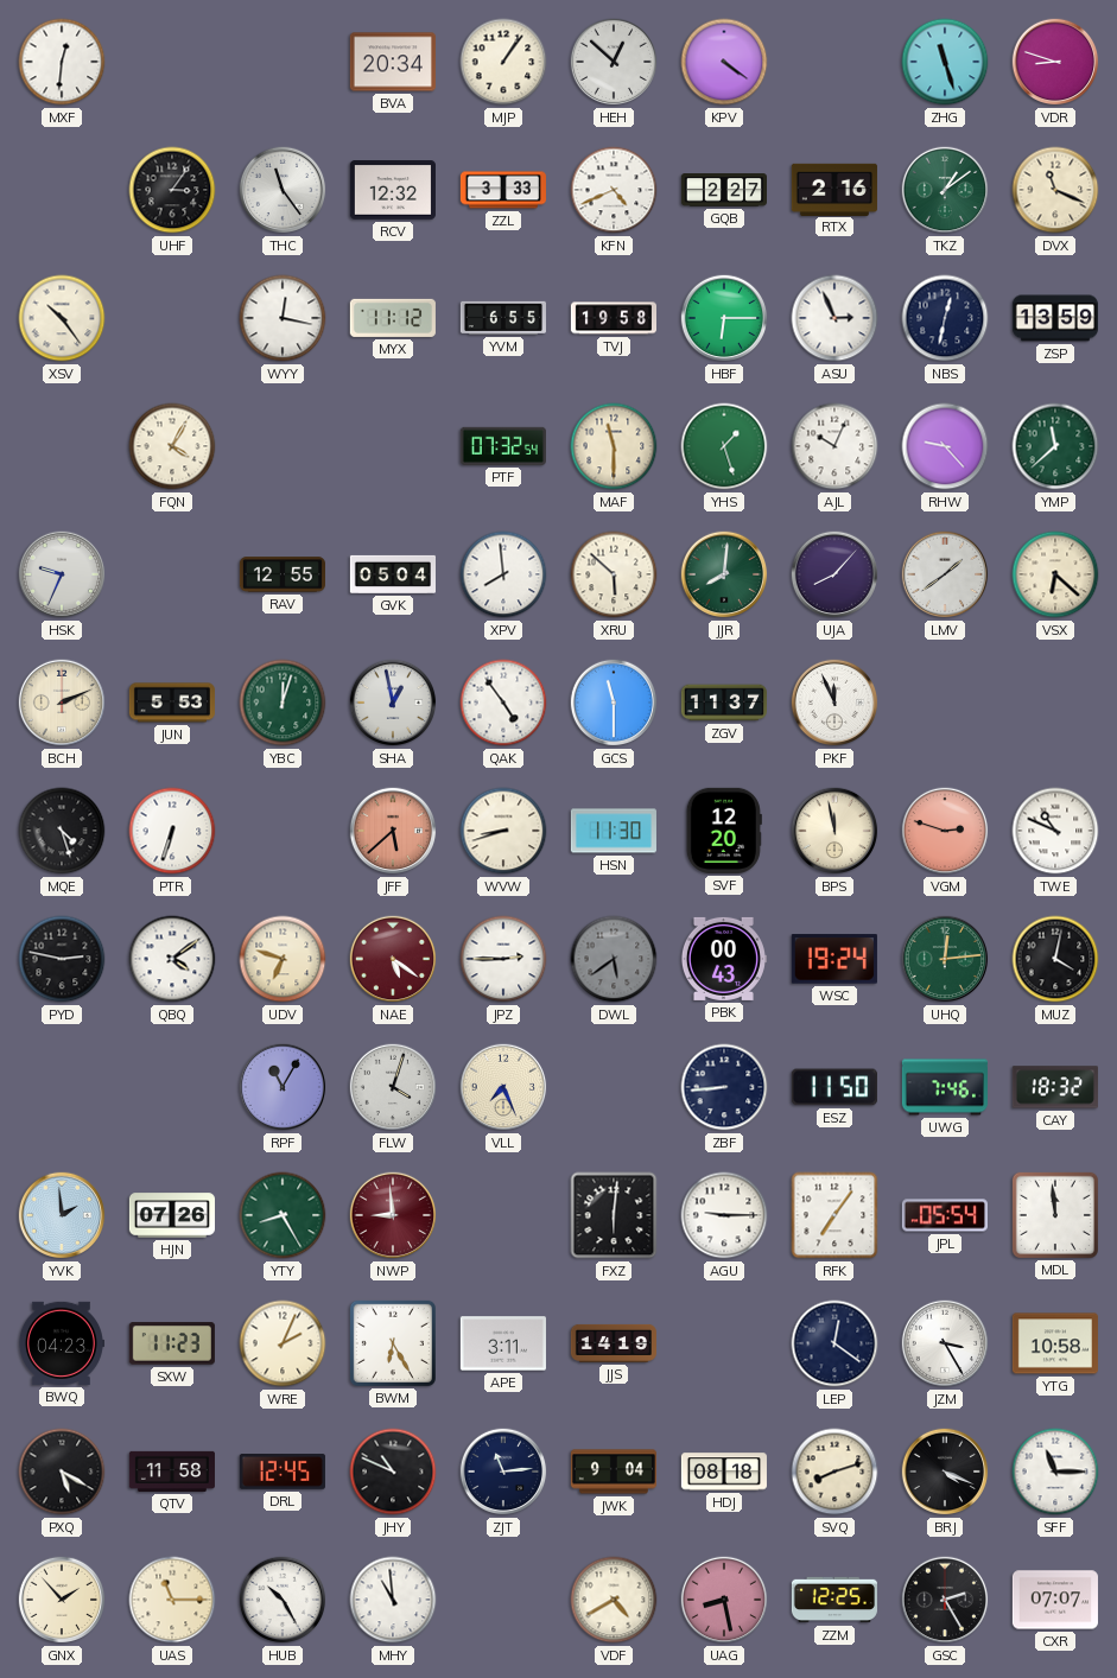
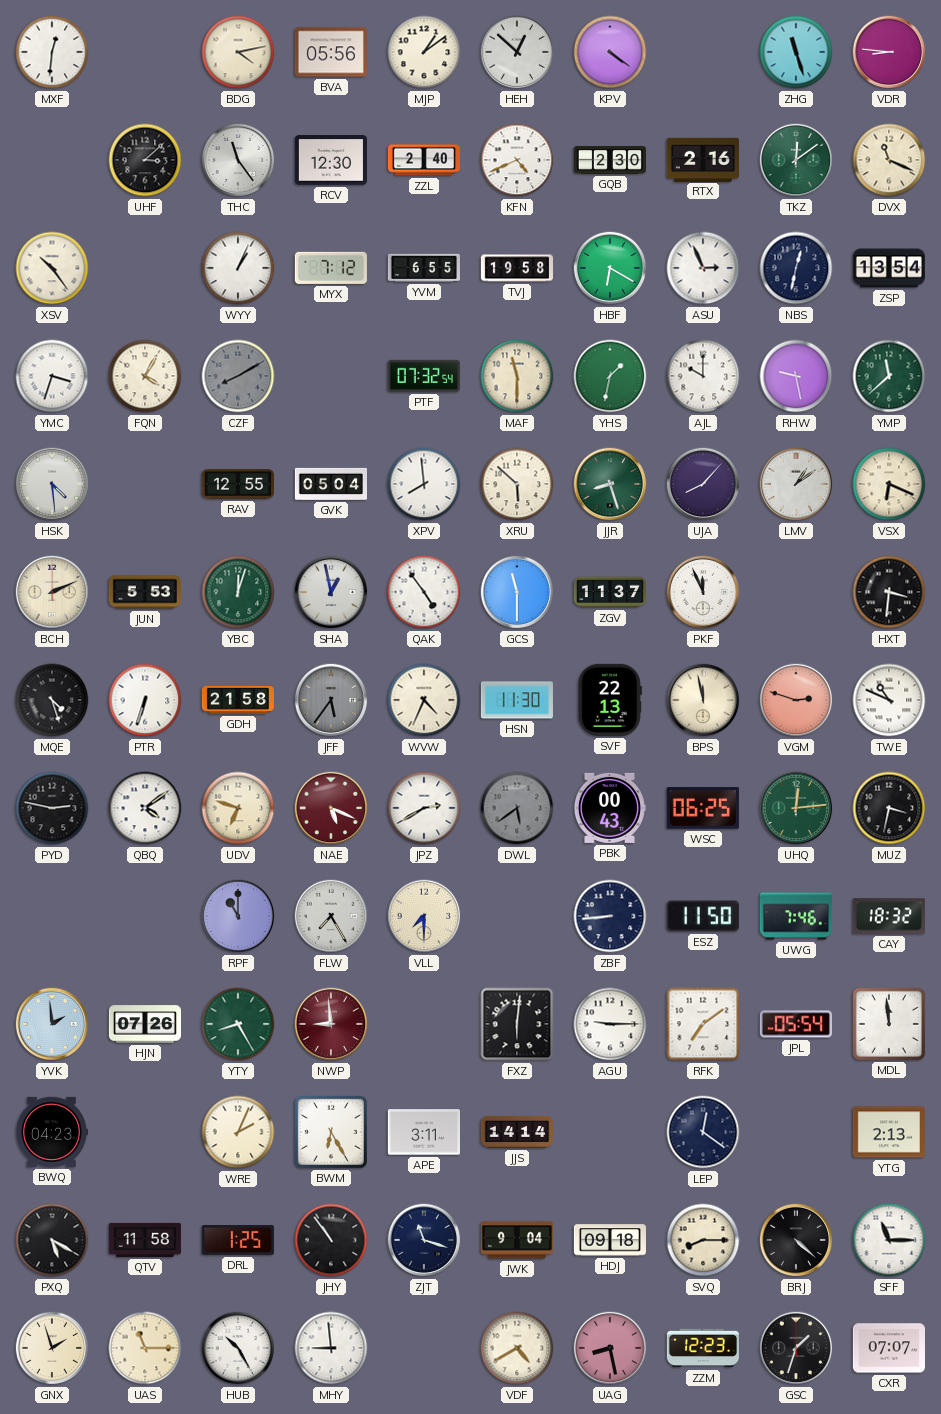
BDG: none -> 4:13 (238, 52)
BVA: 20:34 -> 05:56 (331, 52)
MJP: 1:06 -> 1:09 (424, 52)
VDR: 8:48 -> 8:46 (889, 52)
UHF: 3:06 -> 3:08 (145, 160)
RCV: 12:32 -> 12:30 (331, 160)
ZZL: 3:33 -> 2:40 (424, 160)
GQB: 2:27 -> 2:30 (609, 160)
TKZ: 1:09 -> 12:09 (796, 160)
WYY: 12:17 -> 1:04 (238, 268)
MYX: 11:12 -> 7:12 (331, 268)
HBF: 6:15 -> 6:20 (610, 268)
ZSP: 13:59 -> 13:54 (888, 268)
YMC: none -> 3:33 (52, 376)
CZF: none -> 8:10 (238, 376)
YHS: 1:27 -> 1:32 (610, 376)
AJL: 10:04 -> 10:00 (703, 376)
RHW: 9:23 -> 9:28 (796, 376)
HSK: 9:34 -> 4:29 (52, 484)
JJR: 8:01 -> 8:27 (610, 484)
LMV: 1:39 -> 1:09 (796, 484)
VSX: 6:22 -> 6:19 (889, 484)
HXT: none -> 3:31 (889, 592)
GDH: none -> 21:58 (238, 700)
JFF: 5:38 -> 5:36 (331, 700)
JFF dial: salmon -> grey (331, 700)
WVW: 8:42 -> 4:34 (424, 700)
SVF: 12:20 -> 22:13 (610, 700)
NAE: 5:21 -> 5:19 (331, 808)
JPZ: 2:45 -> 2:40 (424, 808)
WSC: 19:24 -> 06:25 (703, 808)
MUZ: 4:02 -> 3:32 (889, 808)
RPF: 11:05 -> 11:00 (238, 916)
FLW: 4:03 -> 7:25 (331, 916)
VLL: 7:26 -> 7:30 (424, 916)
RFK: 7:06 -> 7:09 (703, 1024)
SXW: 11:23 -> none (172, 1343)
JJS: 14:19 -> 14:14 (517, 1132)
JZM: 3:25 -> none (945, 1343)
YTG: 10:58 -> 2:13 (889, 1132)
DRL: 12:45 -> 1:25 (238, 1240)
JHY: 10:49 -> 10:54 (331, 1240)
ZJT: 11:14 -> 11:18 (424, 1240)
HDJ: 08:18 -> 09:18 (610, 1240)
SVQ: 8:12 -> 8:15 (703, 1240)
BRJ: 4:19 -> 4:22 (796, 1240)
GNX: 1:53 -> 1:57 (52, 1348)
MHY: 10:59 -> 8:59 (331, 1348)
ZZM: 12:25 -> 12:23 (703, 1348)
GSC: 2:25 -> 1:33 (796, 1348)
